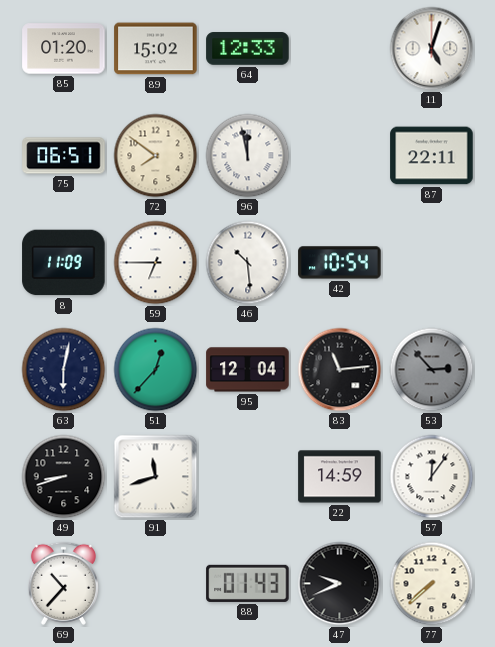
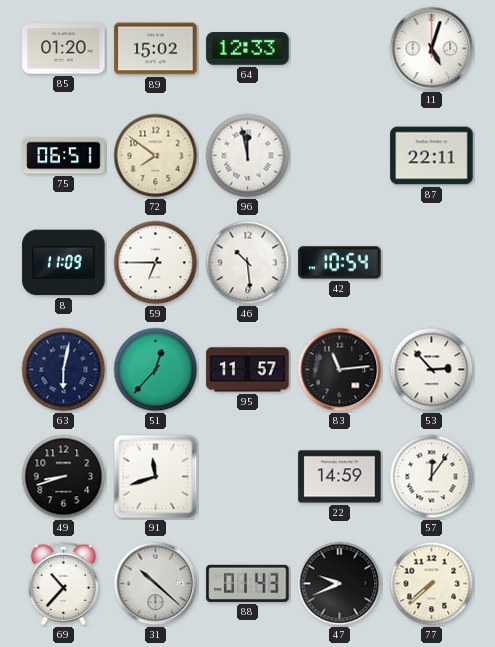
95: 12:04 -> 11:57 (248, 370)
53 dial: grey -> white (432, 370)
31: none -> 10:22 (156, 584)
